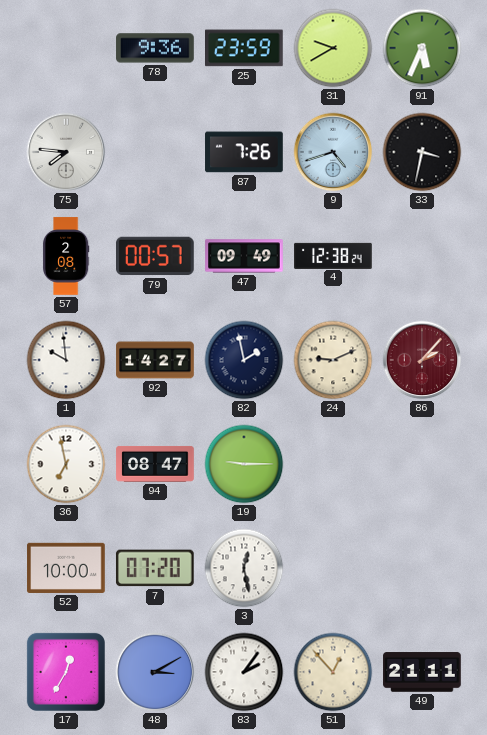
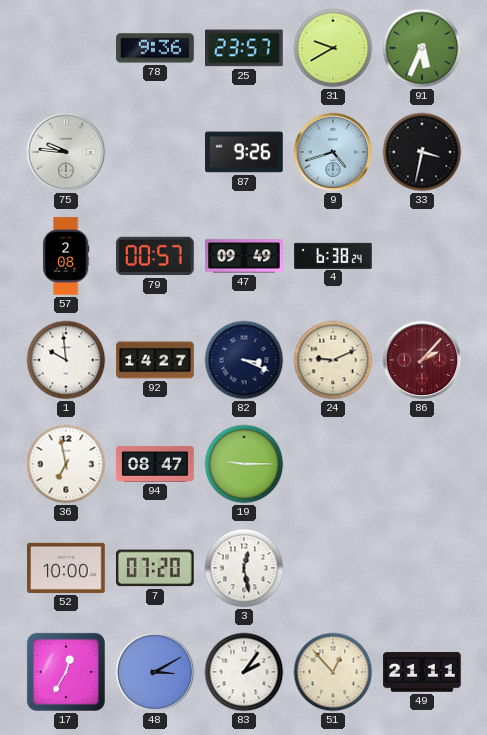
25: 23:59 -> 23:57 (245, 48)
75: 7:46 -> 9:46 (66, 152)
87: 7:26 -> 9:26 (244, 152)
4: 12:38 -> 6:38 (333, 255)
82: 1:58 -> 3:19 (244, 360)
